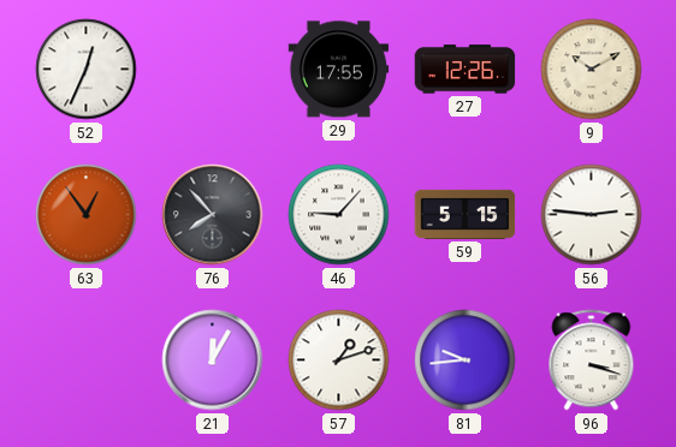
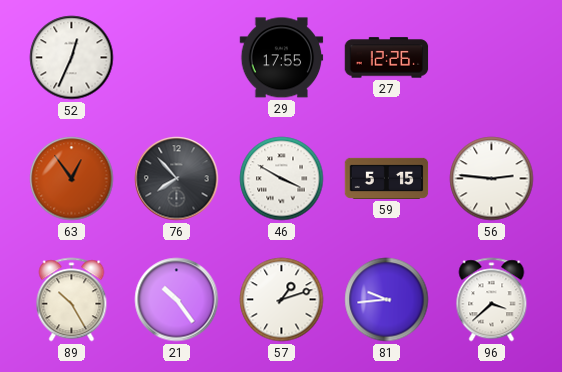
9: 10:10 -> none (592, 70)
46: 9:07 -> 3:50 (282, 179)
89: none -> 10:25 (72, 300)
21: 12:05 -> 10:24 (177, 300)
96: 3:18 -> 3:38 (492, 300)
